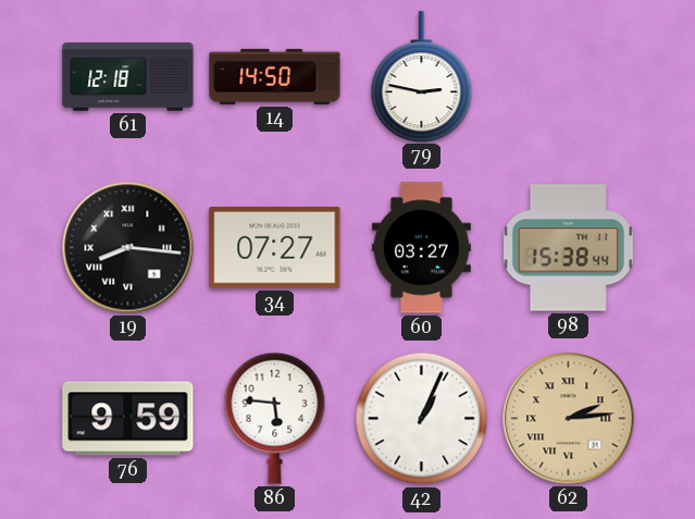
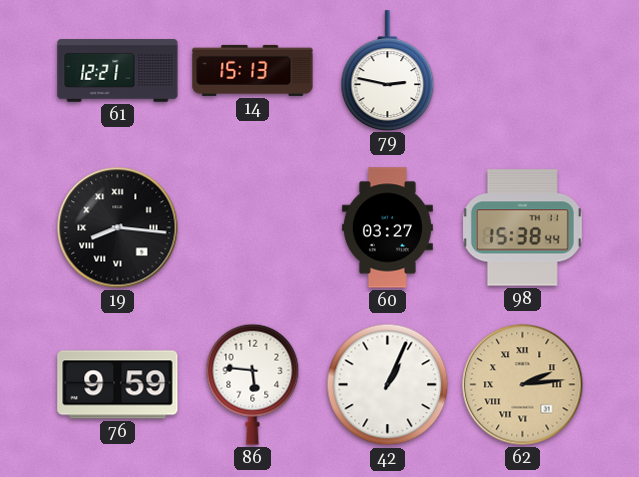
61: 12:18 -> 12:21 (118, 71)
14: 14:50 -> 15:13 (253, 70)
34: 07:27 -> none (275, 248)
